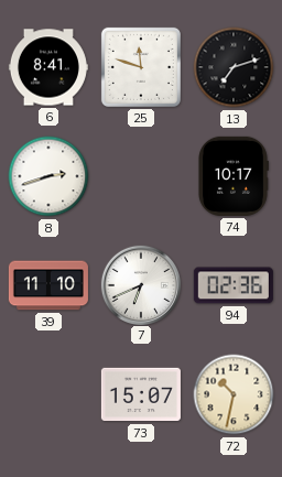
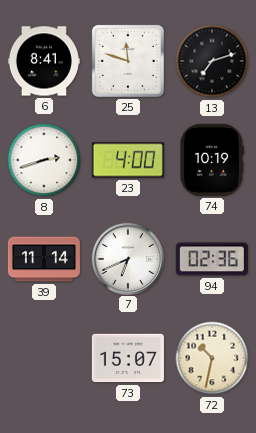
23: none -> 4:00 (128, 160)
74: 10:17 -> 10:19 (212, 160)
39: 11:10 -> 11:14 (44, 259)
